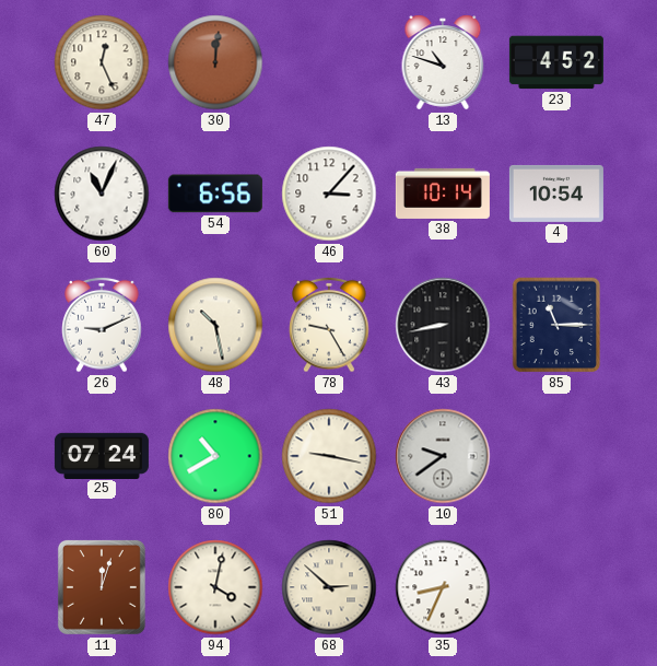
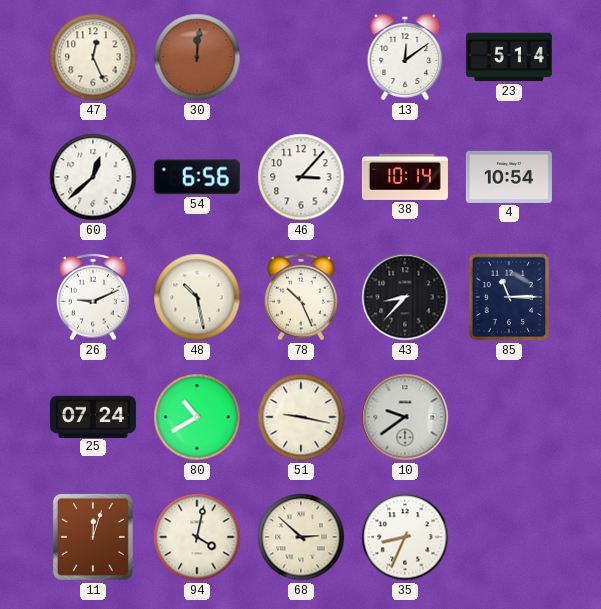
13: 10:48 -> 12:09 (405, 57)
23: 4:52 -> 5:14 (509, 57)
60: 11:04 -> 12:38 (93, 177)
78: 9:25 -> 10:26 (301, 297)
43: 8:43 -> 8:37 (405, 297)
